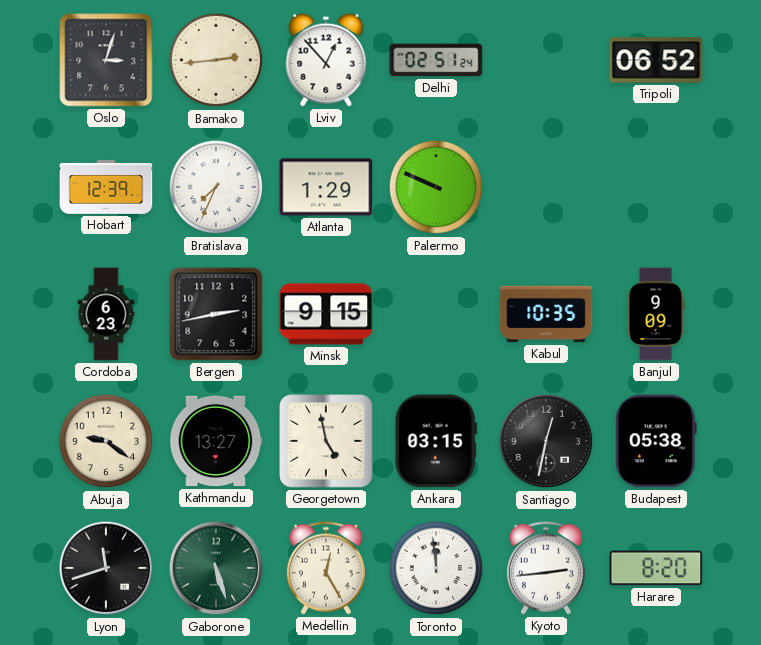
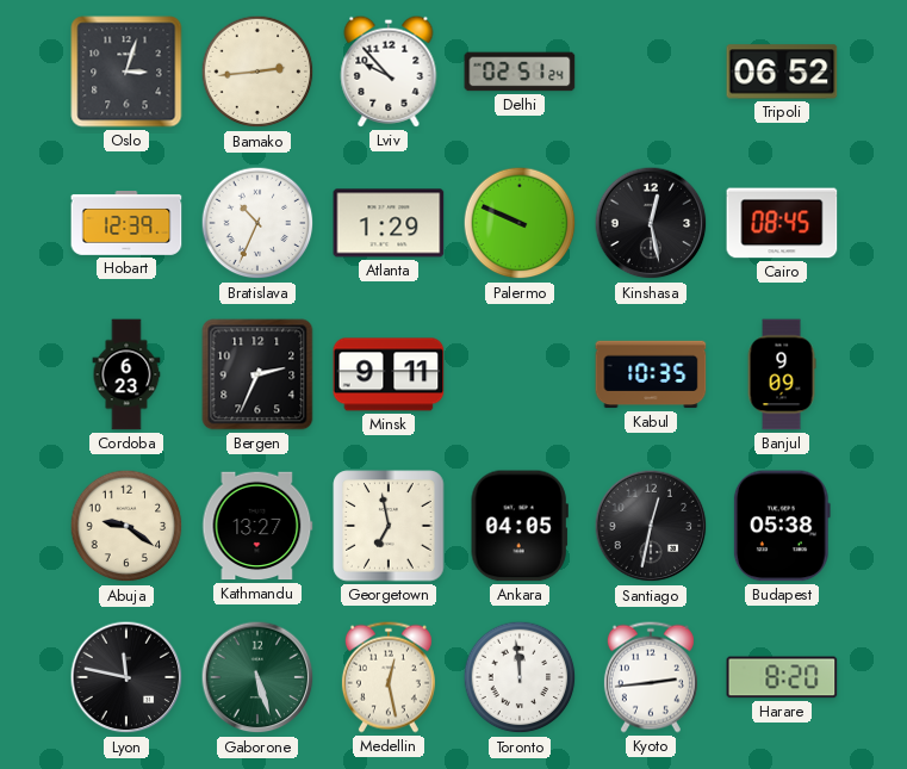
Lviv: 12:53 -> 9:53 (389, 72)
Bratislava: 7:34 -> 10:34 (257, 223)
Kinshasa: none -> 12:28 (651, 223)
Cairo: none -> 08:45 (782, 223)
Bergen: 2:43 -> 2:34 (257, 374)
Minsk: 9:15 -> 9:11 (389, 374)
Georgetown: 4:58 -> 6:58 (389, 526)
Ankara: 03:15 -> 04:05 (520, 526)
Lyon: 11:42 -> 11:47 (126, 677)
Medellin: 12:25 -> 12:28 (389, 677)
